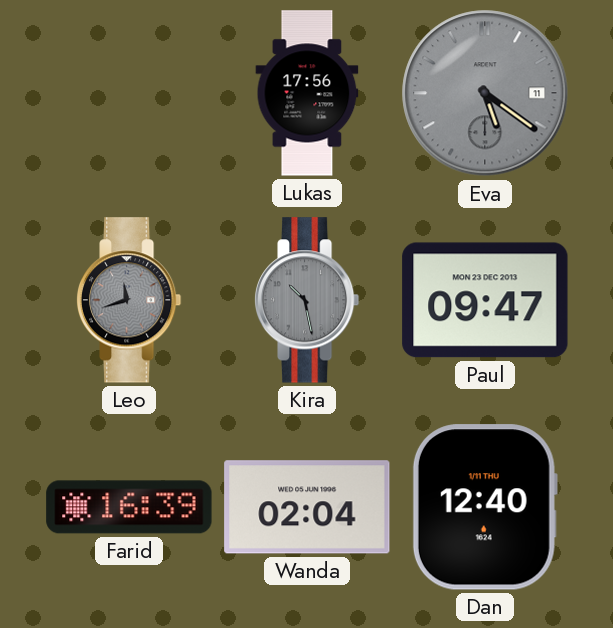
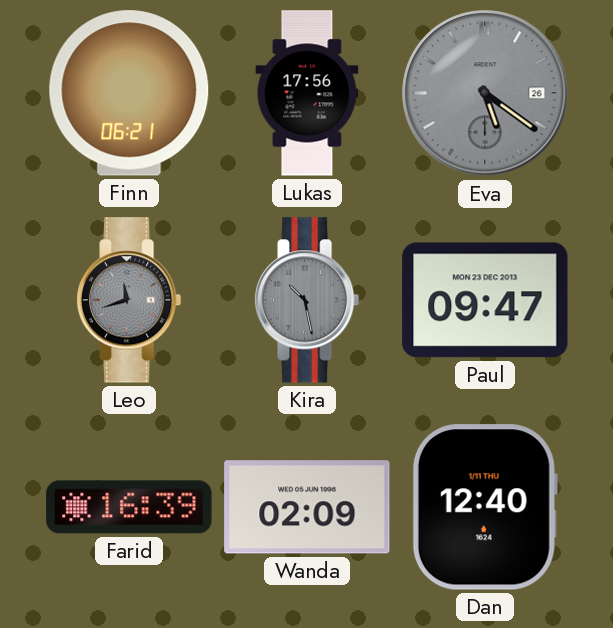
Finn: none -> 06:21 (129, 93)
Eva date: 11 -> 26 (485, 93)
Wanda: 02:04 -> 02:09 (307, 507)
